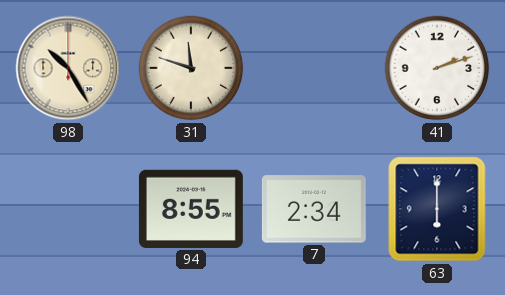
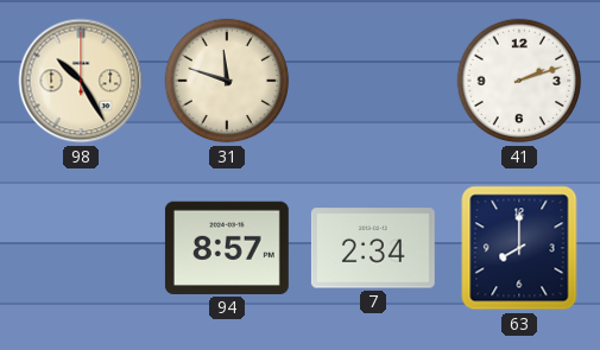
94: 8:55 -> 8:57 (227, 248)
63: 6:00 -> 8:00 (519, 248)
